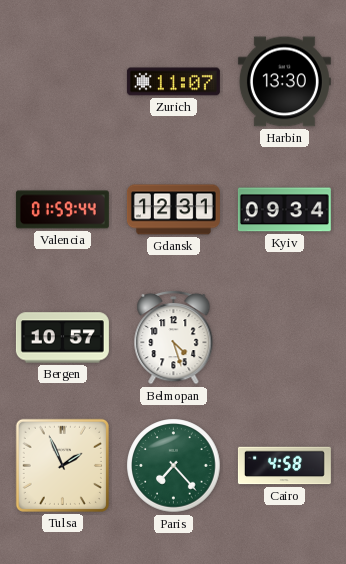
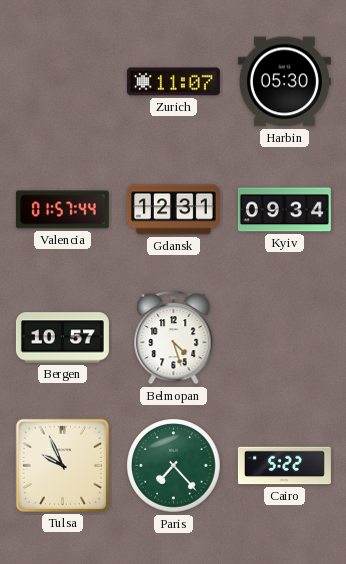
Harbin: 13:30 -> 05:30 (284, 82)
Valencia: 01:59 -> 01:57 (62, 210)
Tulsa: 1:56 -> 9:56 (62, 465)
Cairo: 4:58 -> 5:22 (284, 466)
